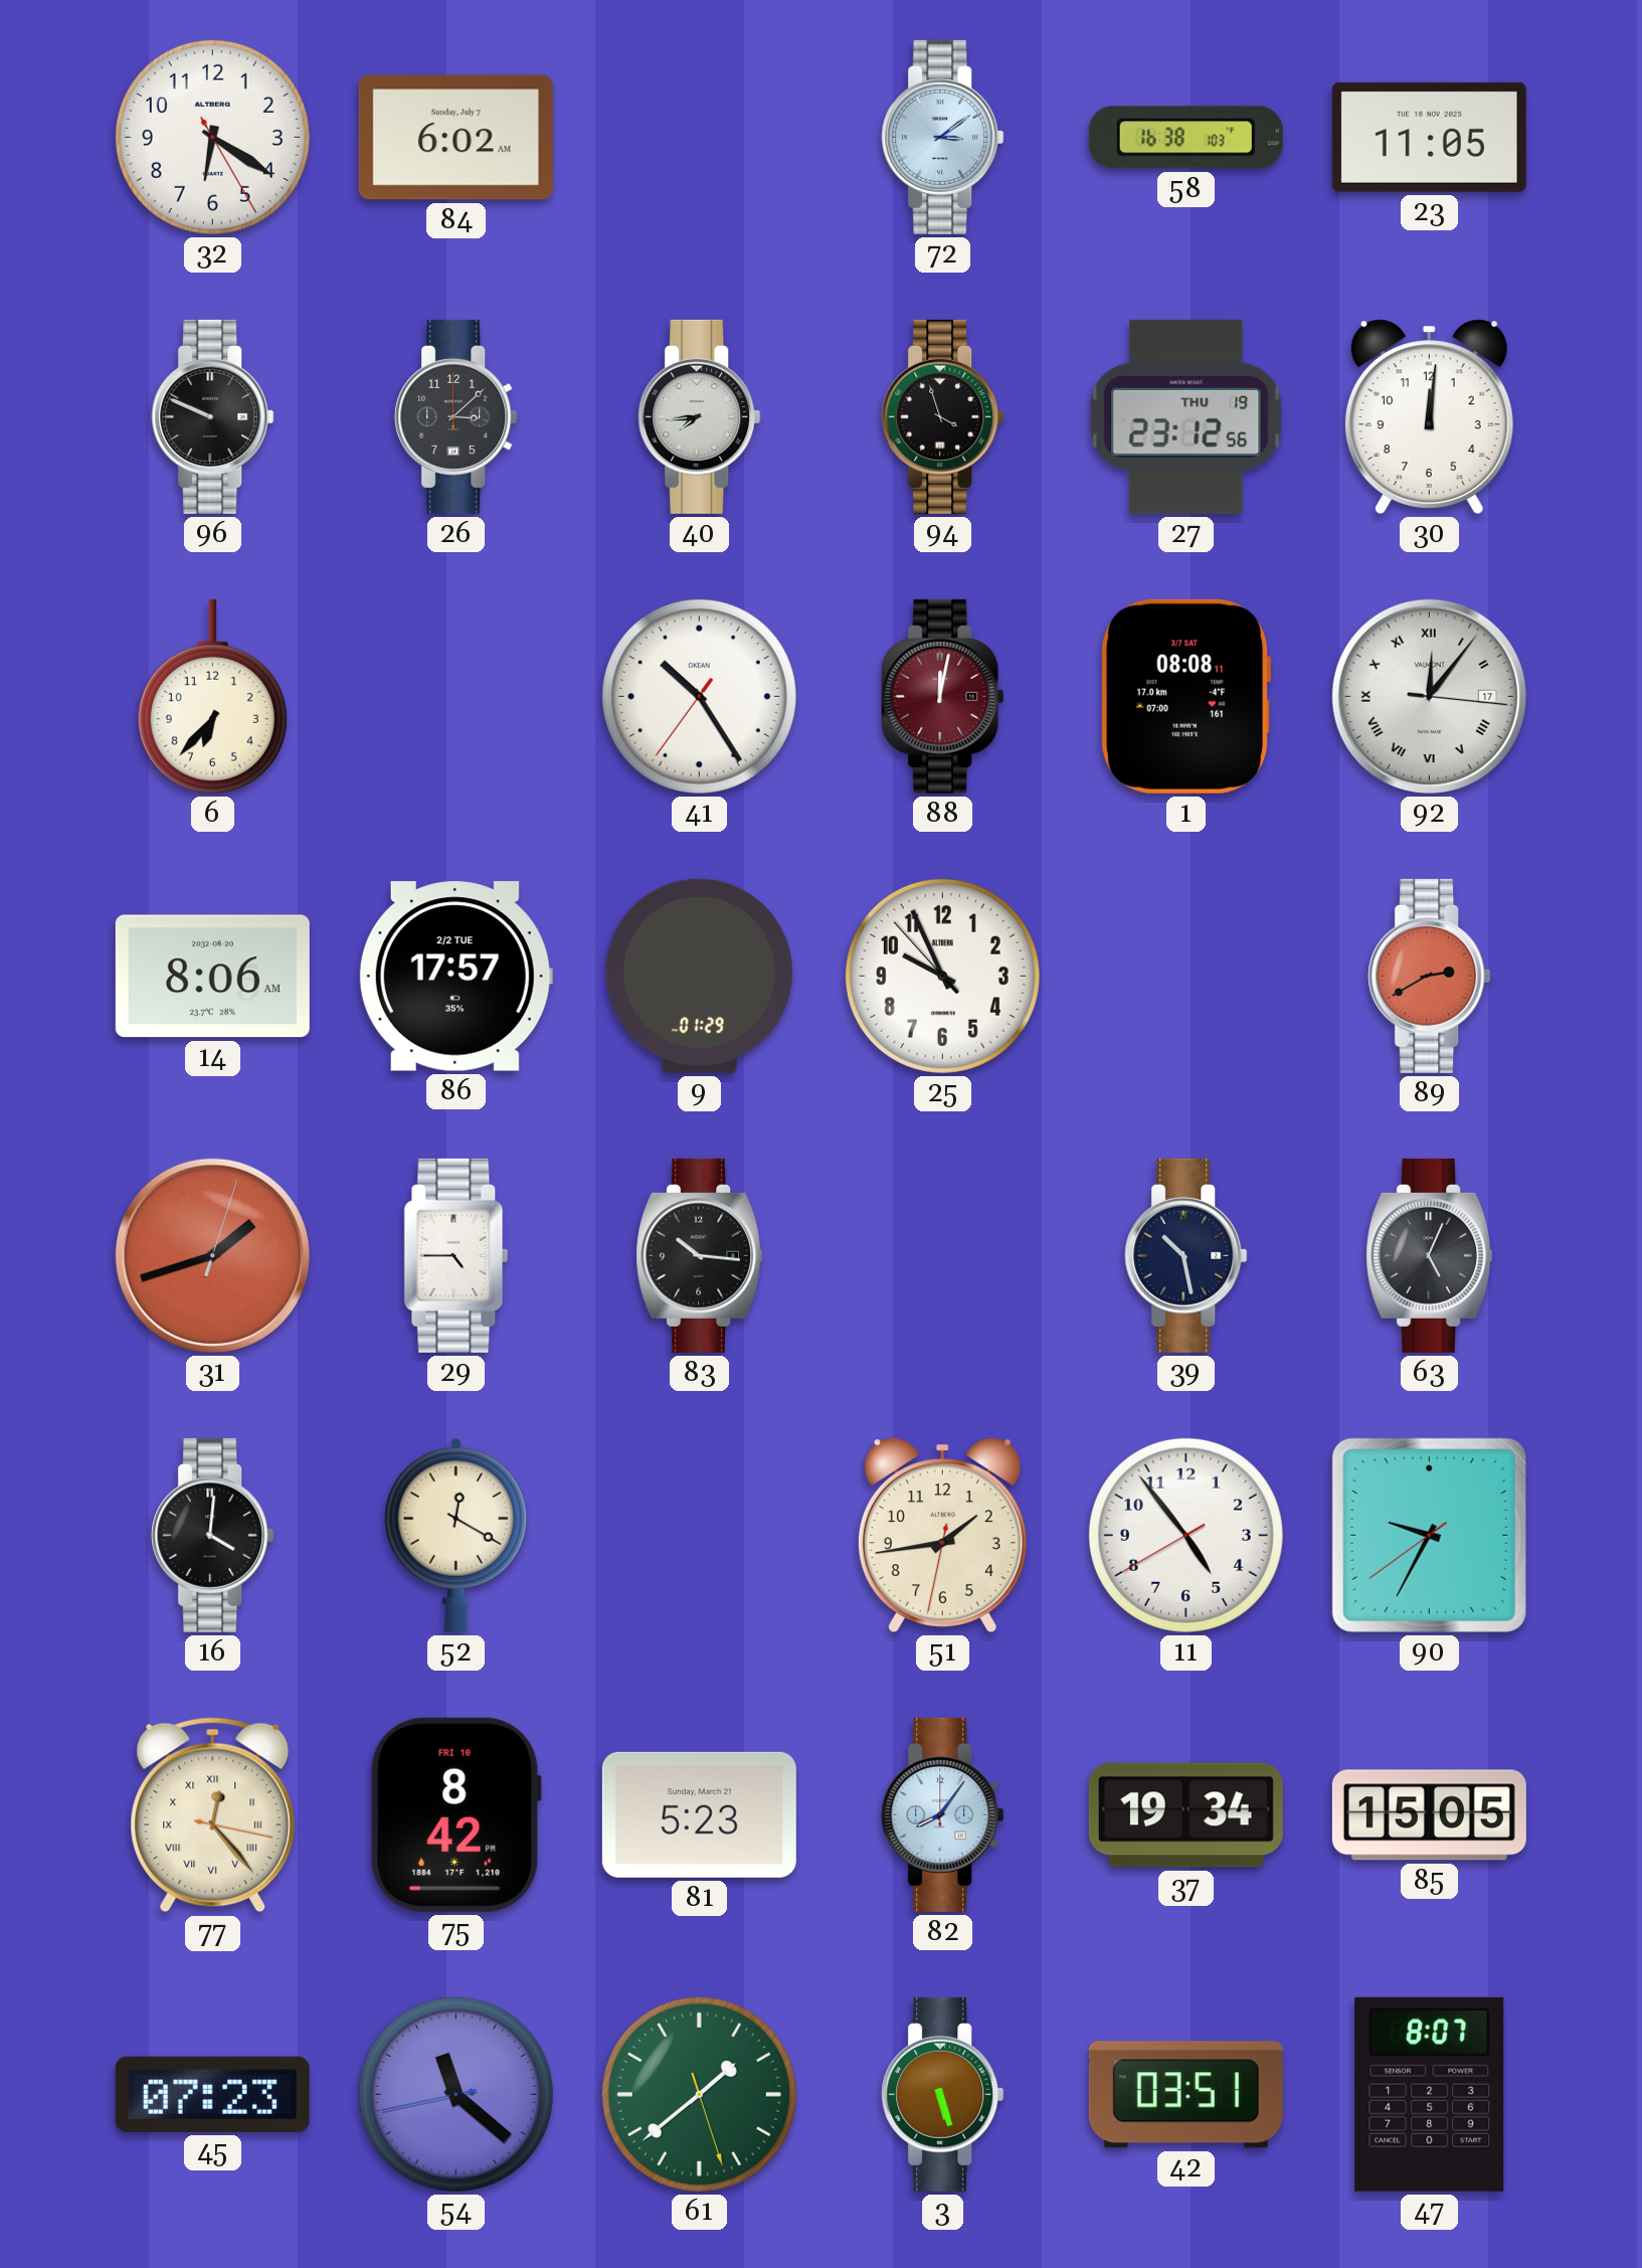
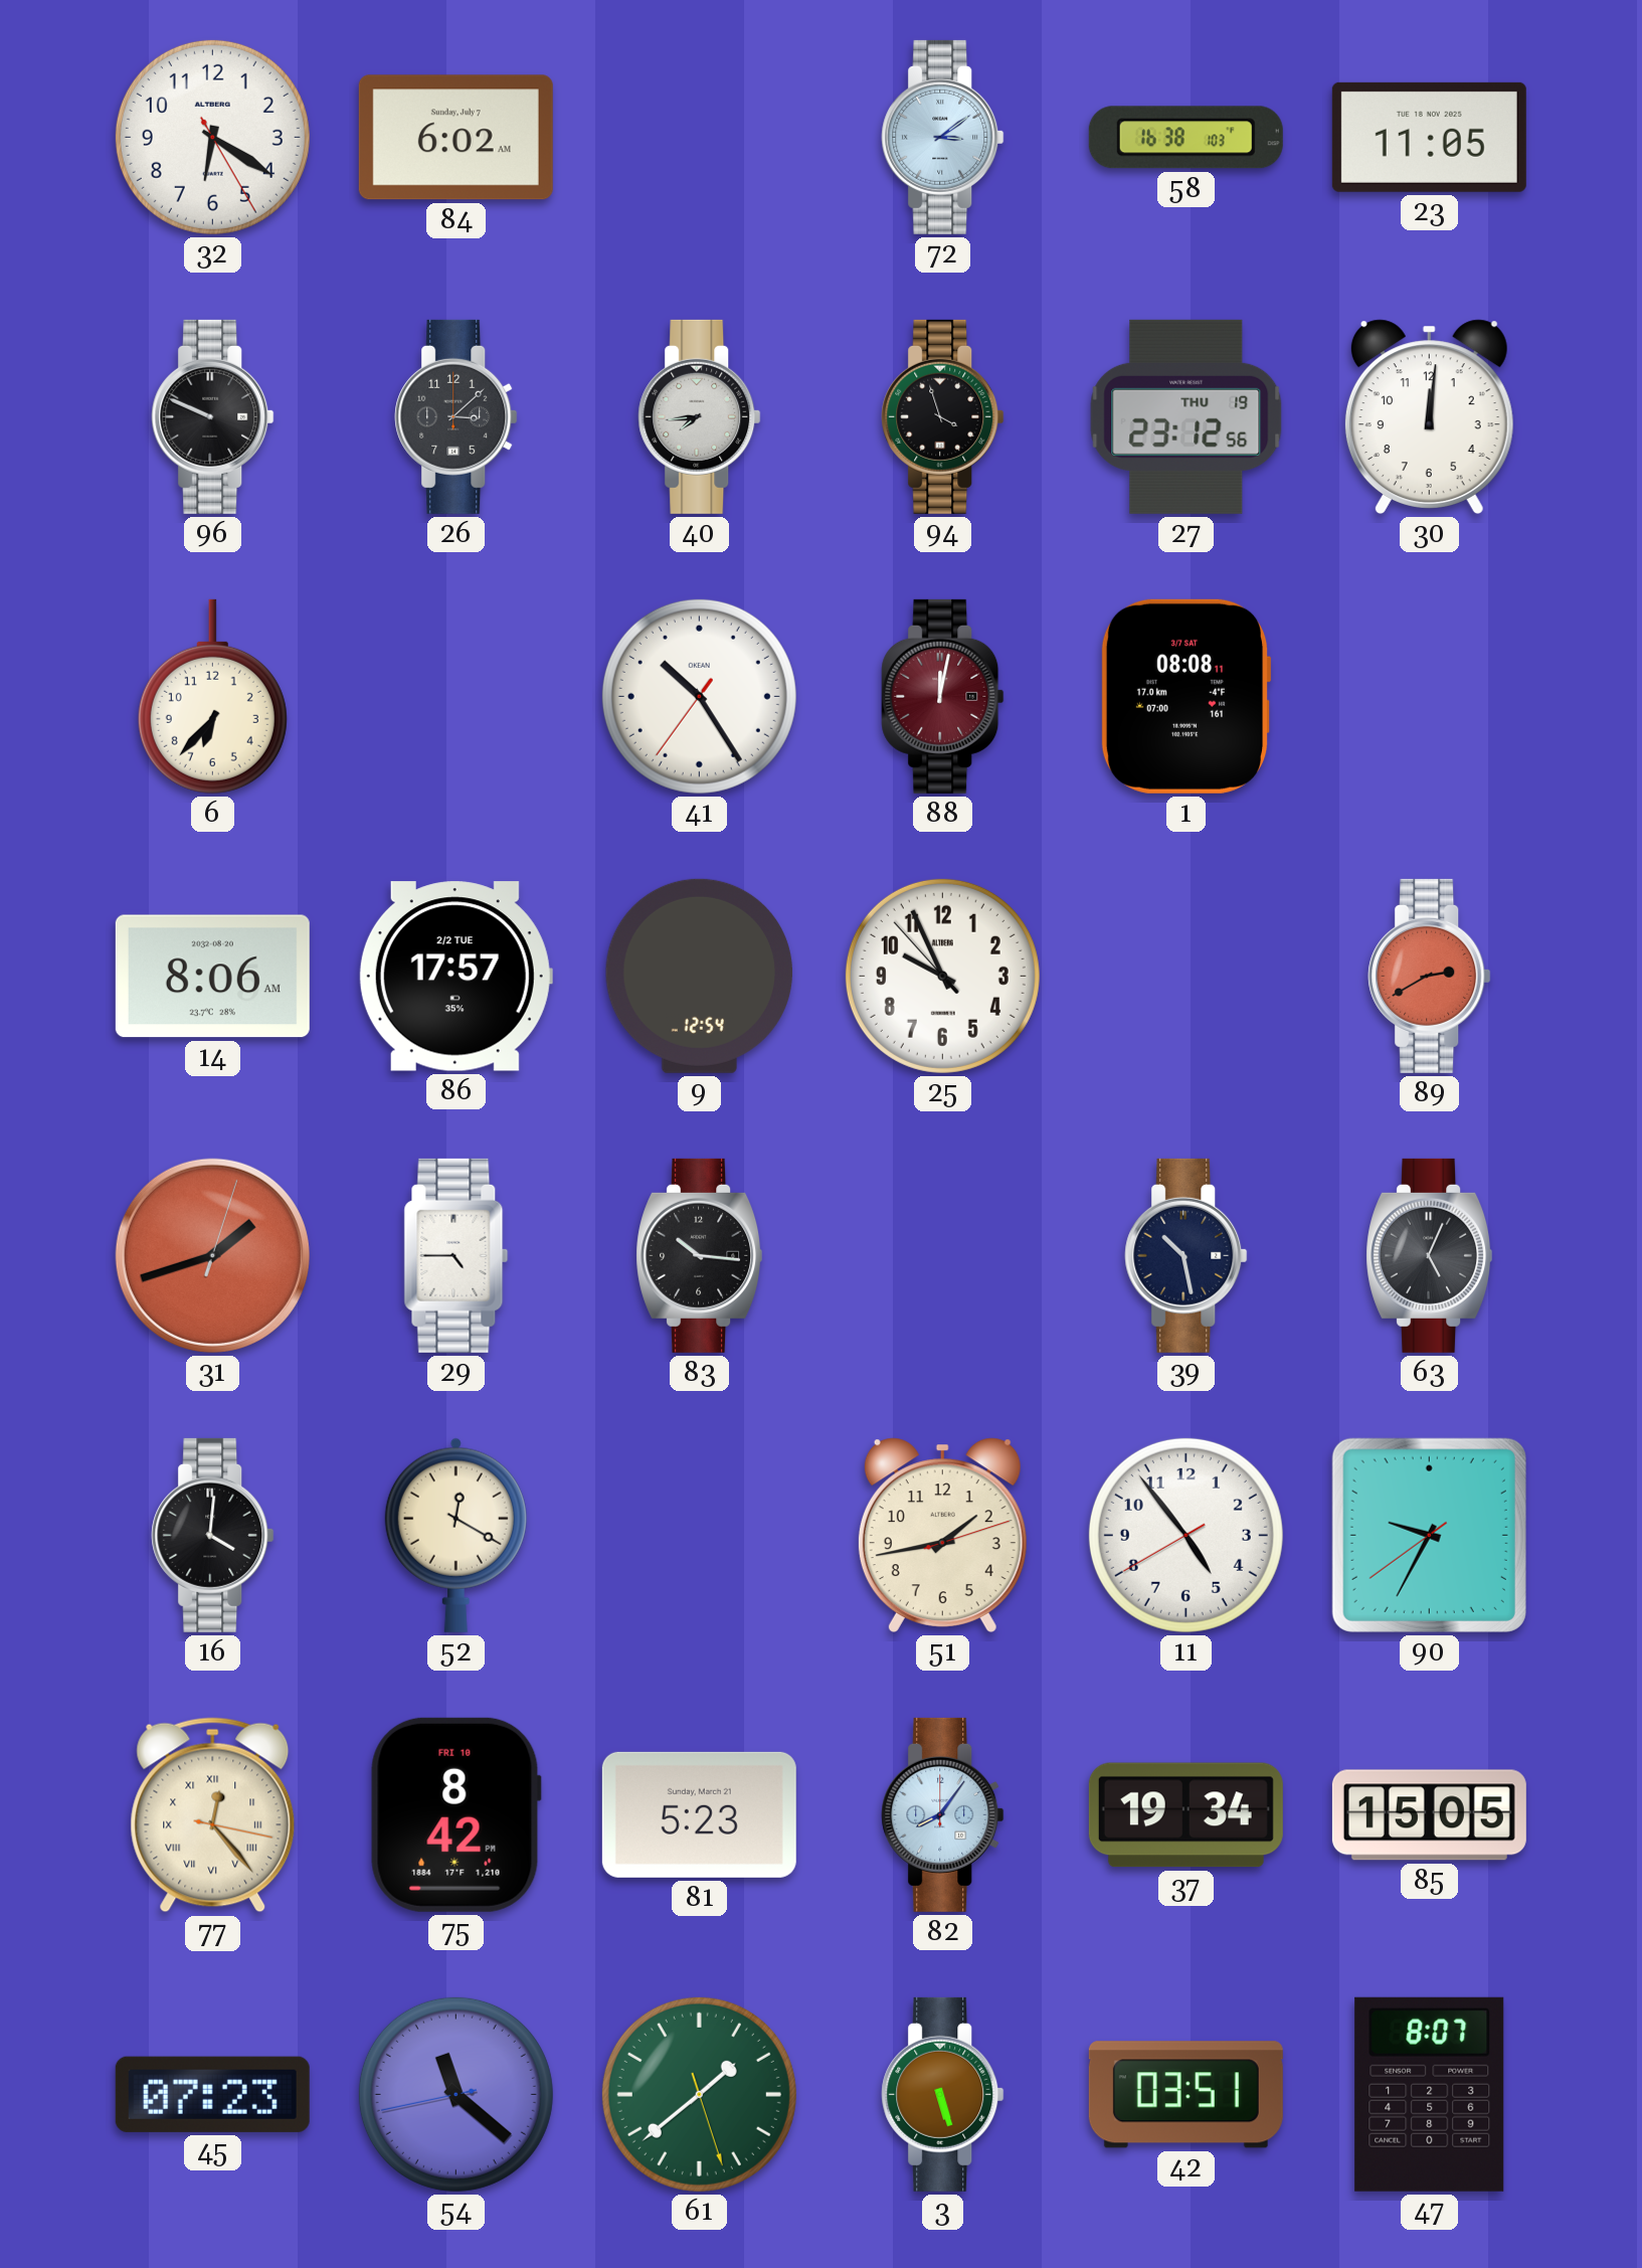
92: 12:06 -> none (1429, 696)
9: 01:29 -> 12:54 (699, 976)
51: 1:43:32 -> 1:43:12 (942, 1535)
